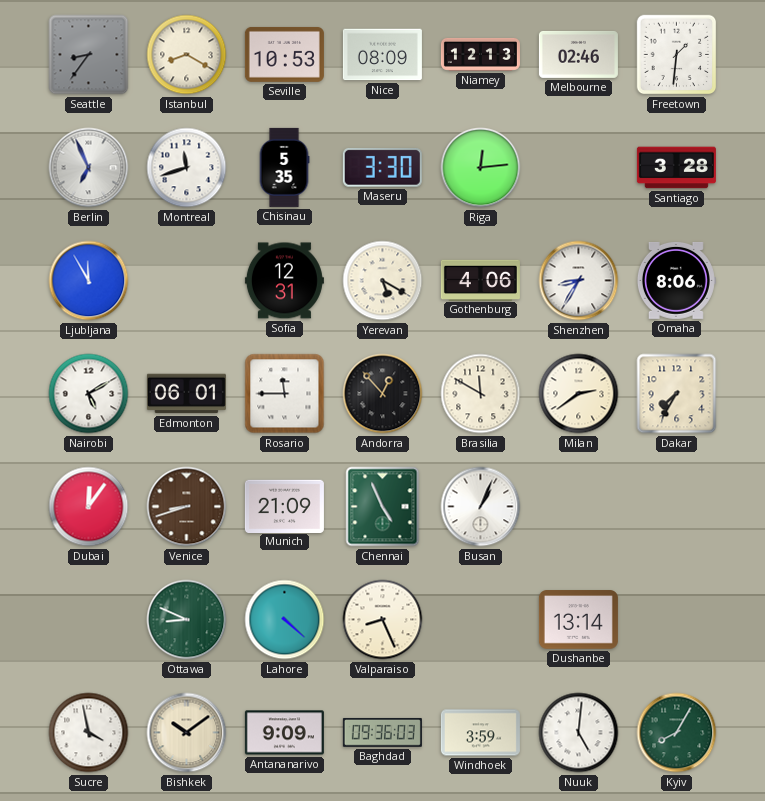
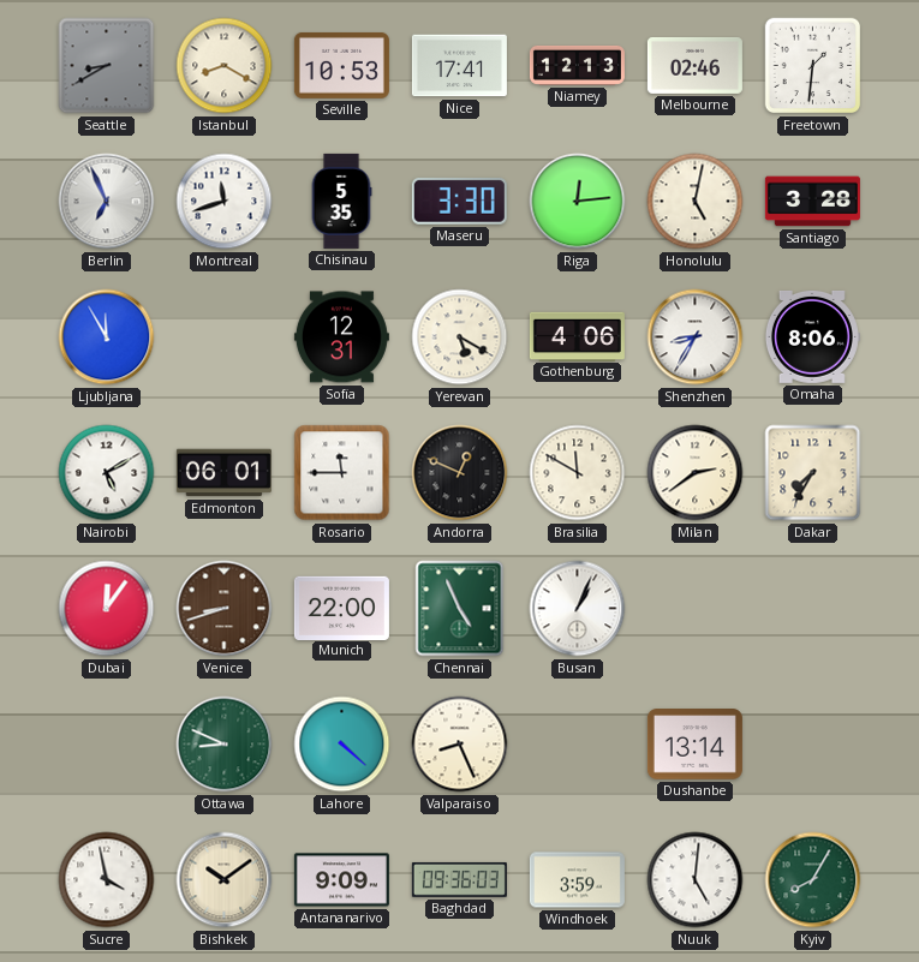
Seattle: 8:36 -> 8:40 (107, 66)
Nice: 08:09 -> 17:41 (459, 66)
Honolulu: none -> 5:02 (696, 202)
Andorra: 12:53 -> 12:49 (460, 473)
Munich: 21:09 -> 22:00 (341, 608)
